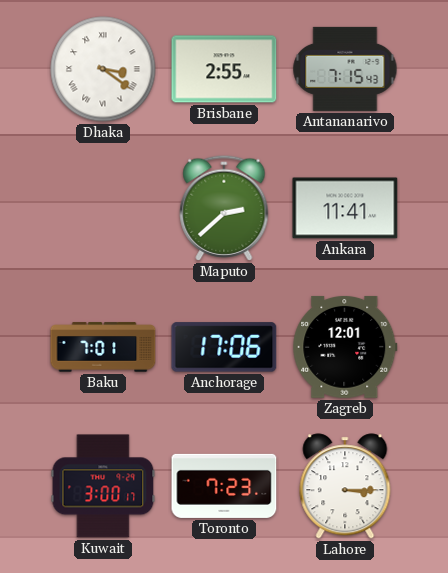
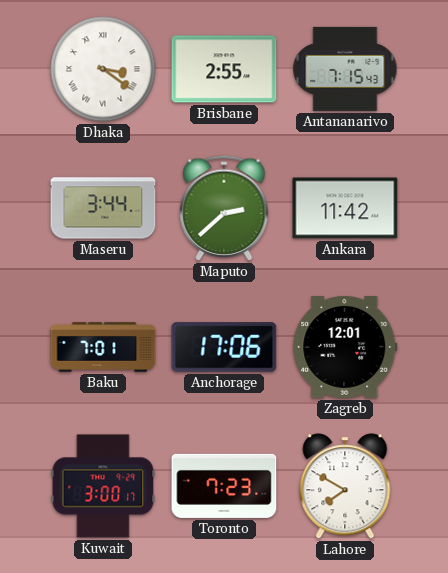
Maseru: none -> 3:44 (103, 208)
Ankara: 11:41 -> 11:42 (345, 208)
Lahore: 3:15 -> 7:50 (345, 486)
